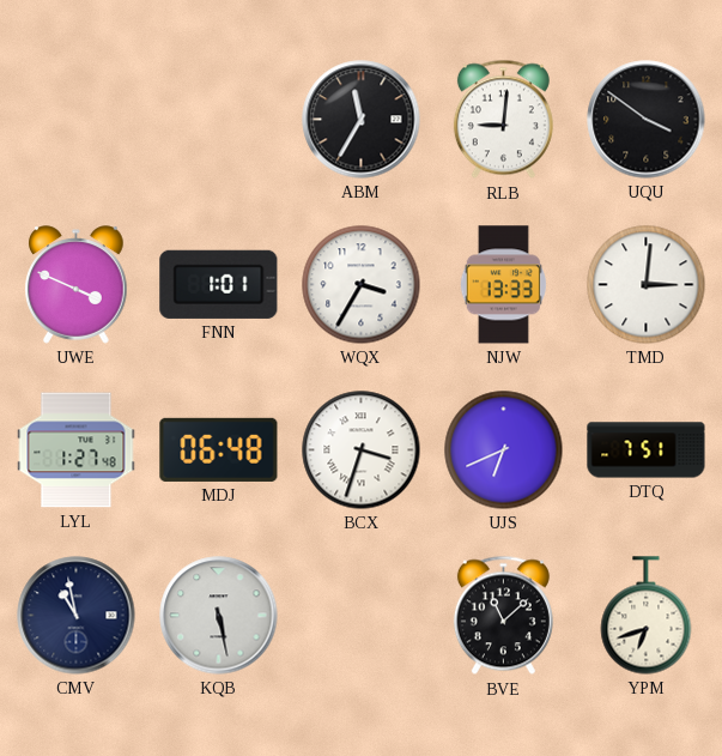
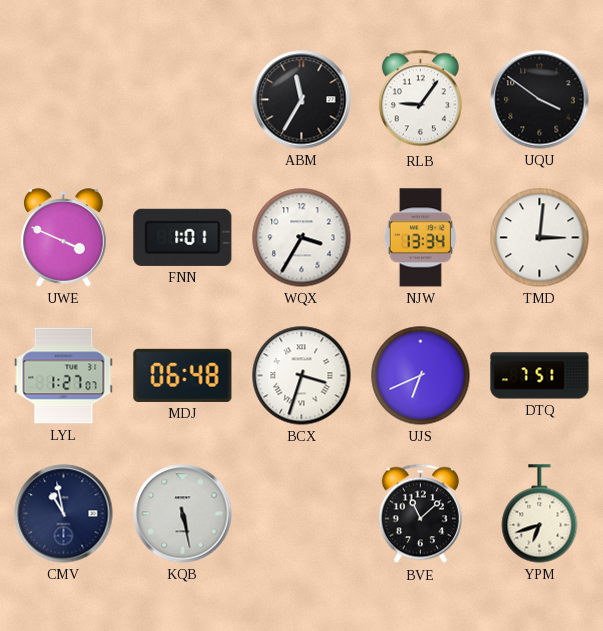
RLB: 9:01 -> 9:06 (420, 100)
NJW: 13:33 -> 13:34 (420, 238)
LYL: 1:27:48 -> 1:27:07 (64, 376)
